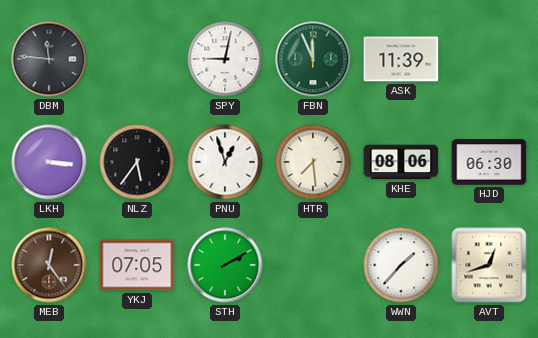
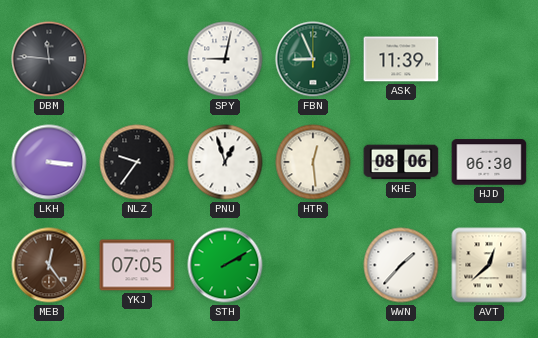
FBN: 11:56 -> 8:56 (313, 59)
NLZ: 5:36 -> 9:36 (137, 162)
HTR: 7:29 -> 12:29 (313, 162)
AVT: 12:42 -> 12:38 (489, 265)
